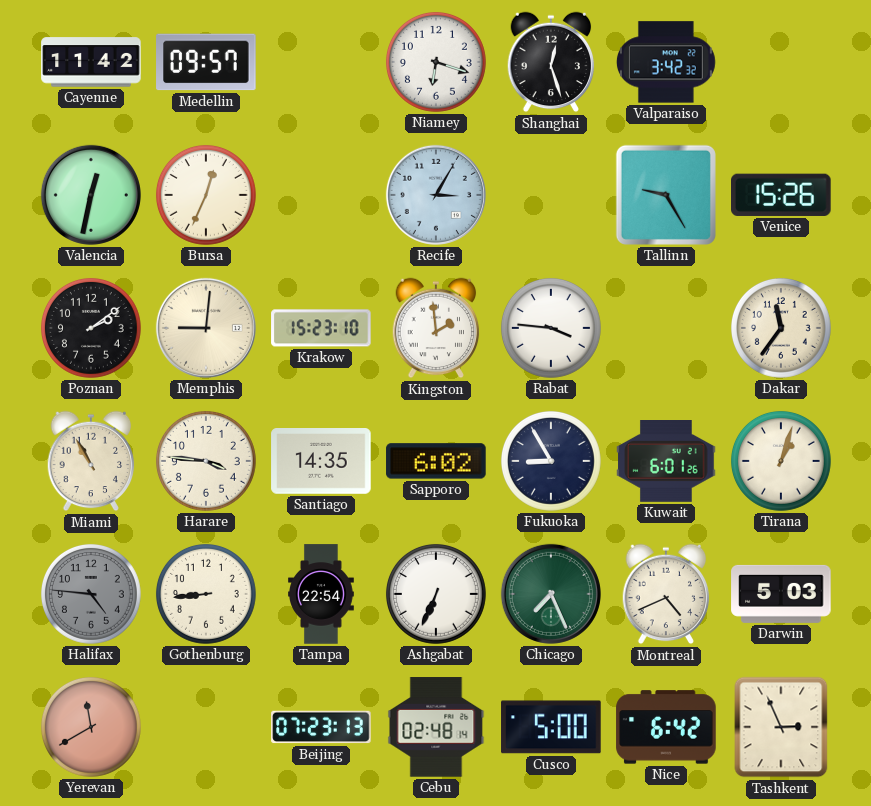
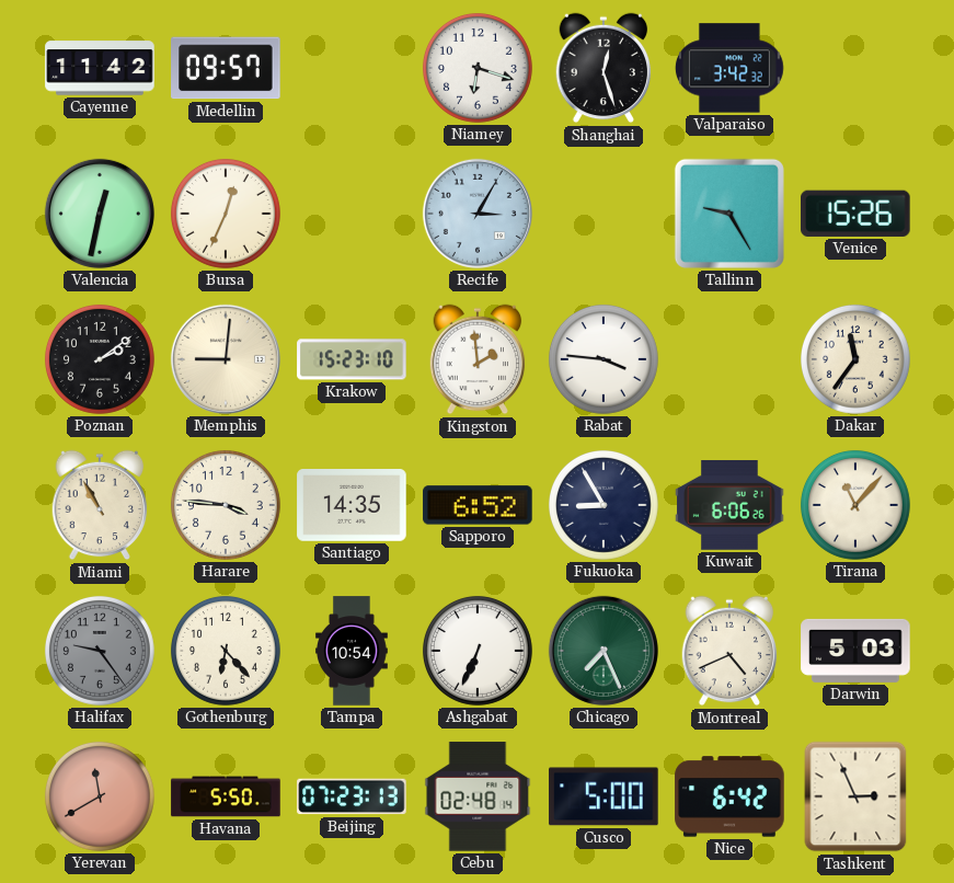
Sapporo: 6:02 -> 6:52 (478, 505)
Kuwait: 6:01 -> 6:06 (729, 506)
Tirana: 1:03 -> 11:07 (855, 505)
Halifax: 4:46 -> 9:24 (100, 651)
Gothenburg: 8:44 -> 6:23 (226, 651)
Tampa: 22:54 -> 10:54 (353, 651)
Havana: none -> 5:50 (226, 796)
